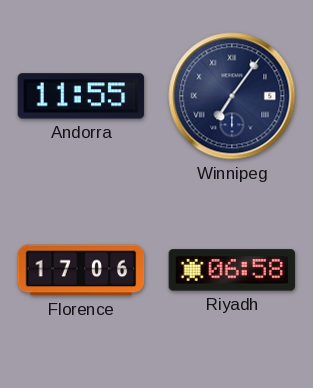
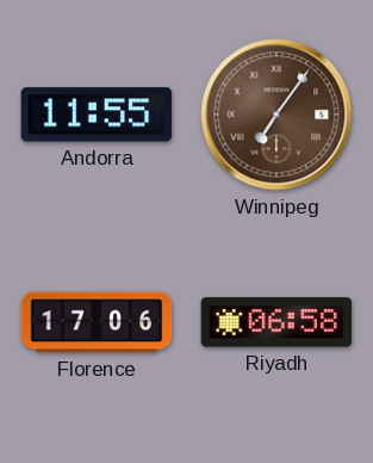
Winnipeg dial: navy -> brown (276, 115)
